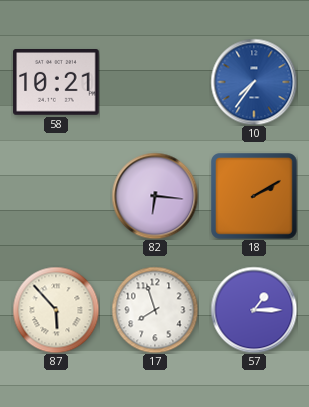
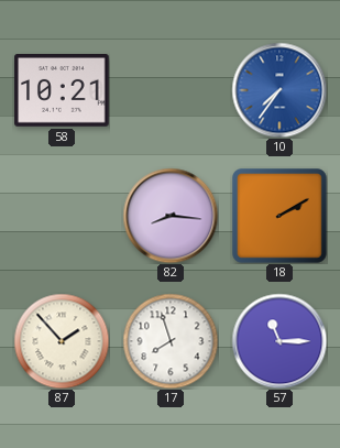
82: 6:16 -> 8:16 (171, 216)
87: 5:53 -> 1:53 (62, 341)
57: 1:15 -> 11:15 (279, 341)
